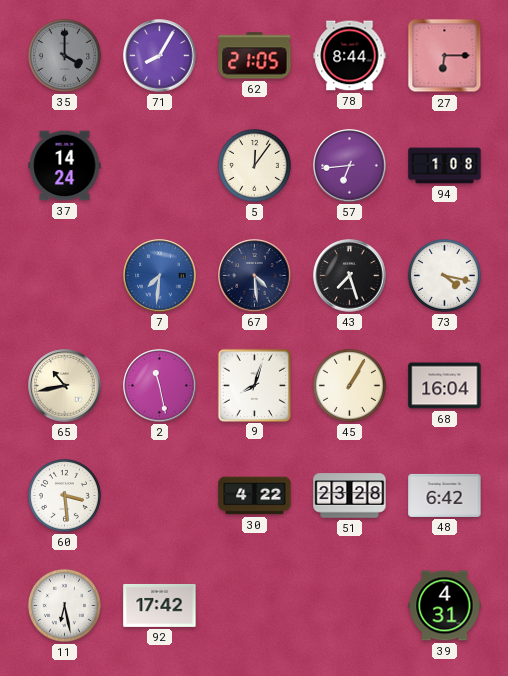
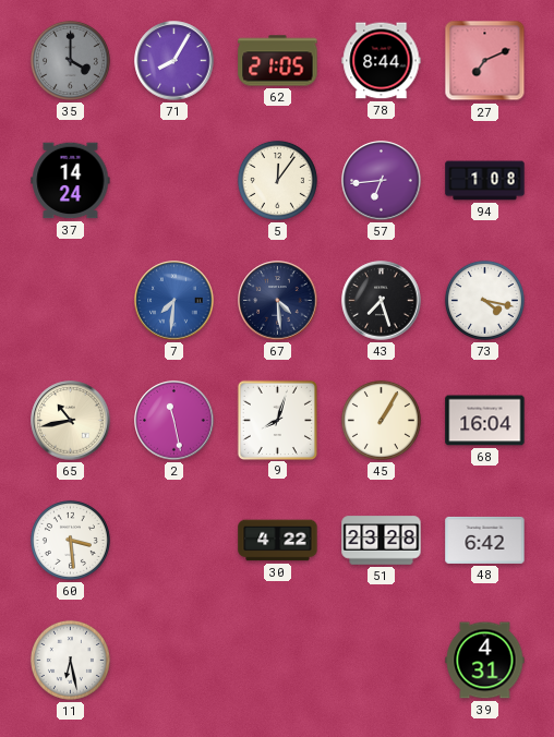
27: 6:15 -> 7:11 (485, 61)
92: 17:42 -> none (160, 605)
